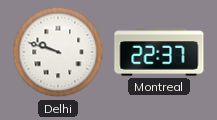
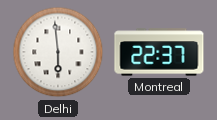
Delhi: 9:48 -> 5:59 (58, 52)
